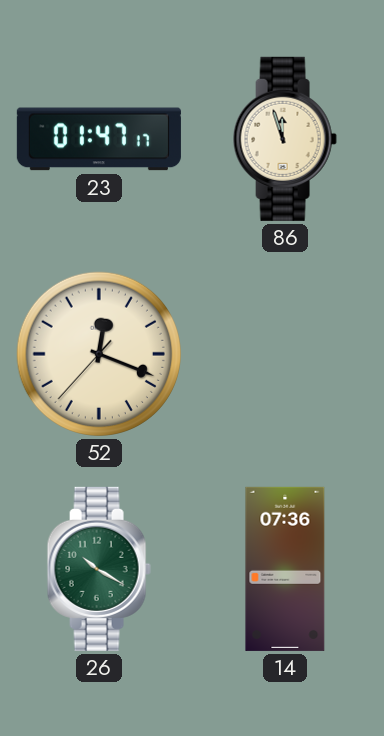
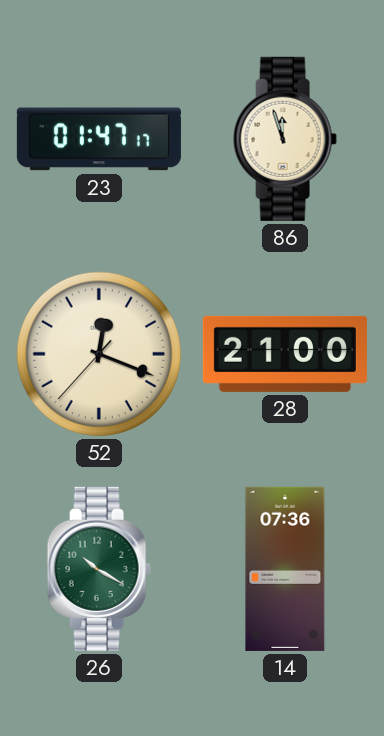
28: none -> 21:00 (285, 354)
